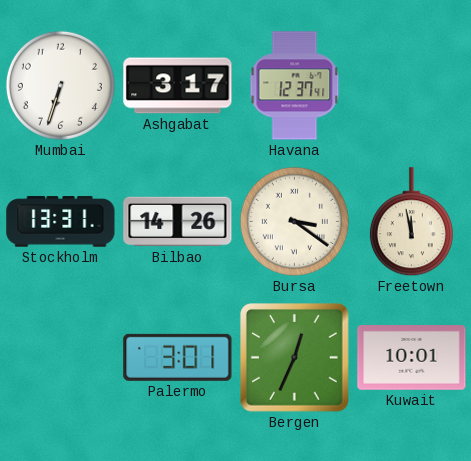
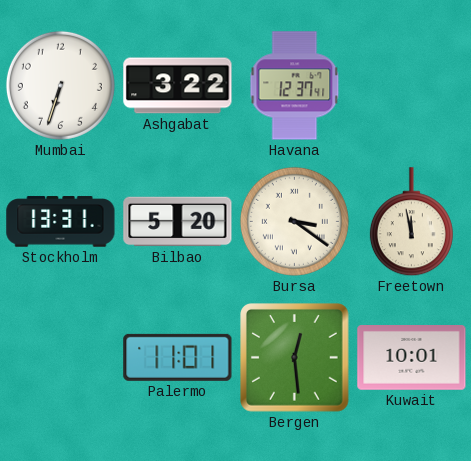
Ashgabat: 3:17 -> 3:22 (178, 86)
Bilbao: 14:26 -> 5:20 (178, 222)
Palermo: 3:01 -> 11:01 (178, 357)
Bergen: 12:34 -> 12:29 (295, 358)
